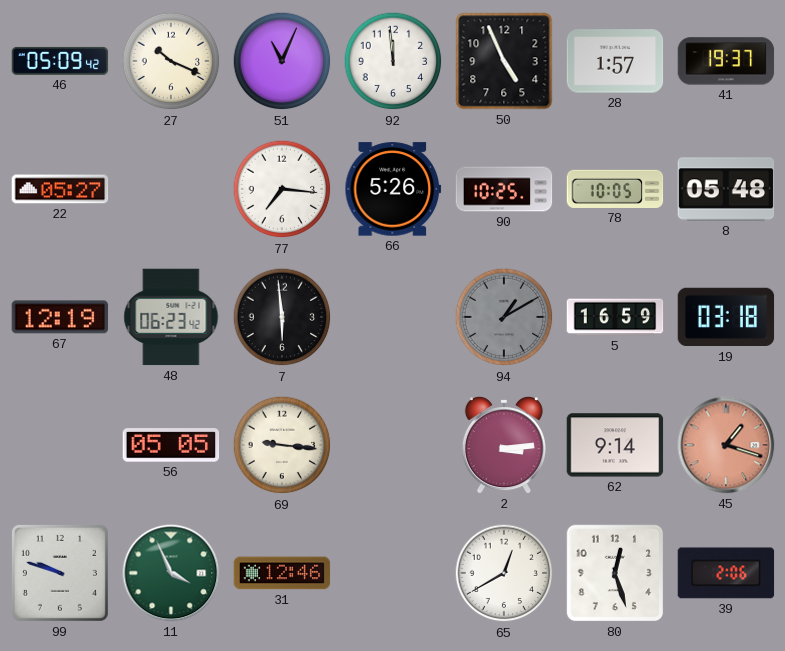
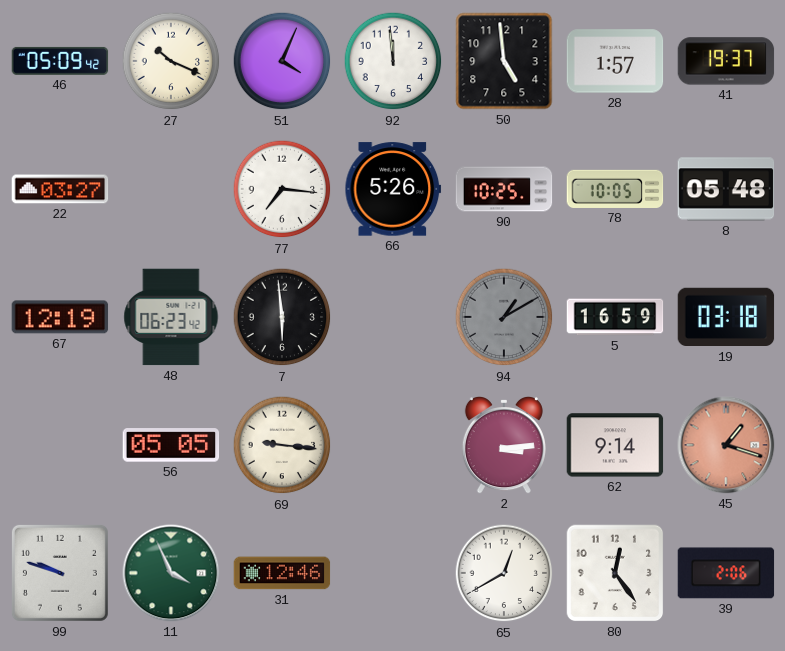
51: 11:04 -> 4:04 (282, 61)
50: 4:56 -> 4:59 (504, 61)
22: 05:27 -> 03:27 (60, 189)
80: 12:27 -> 12:24 (615, 573)
